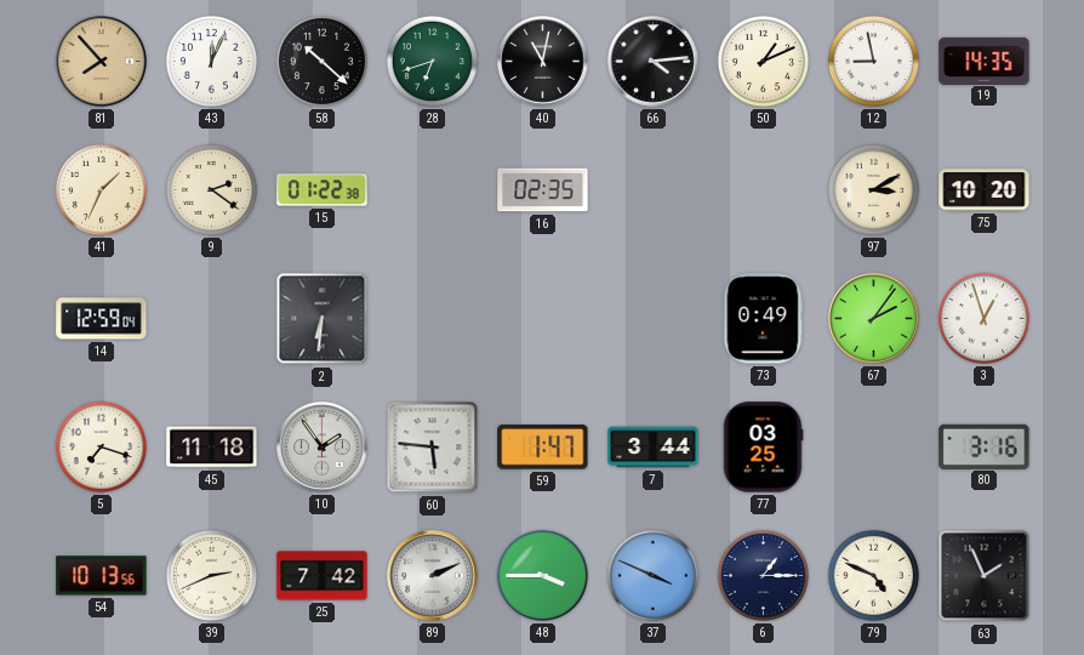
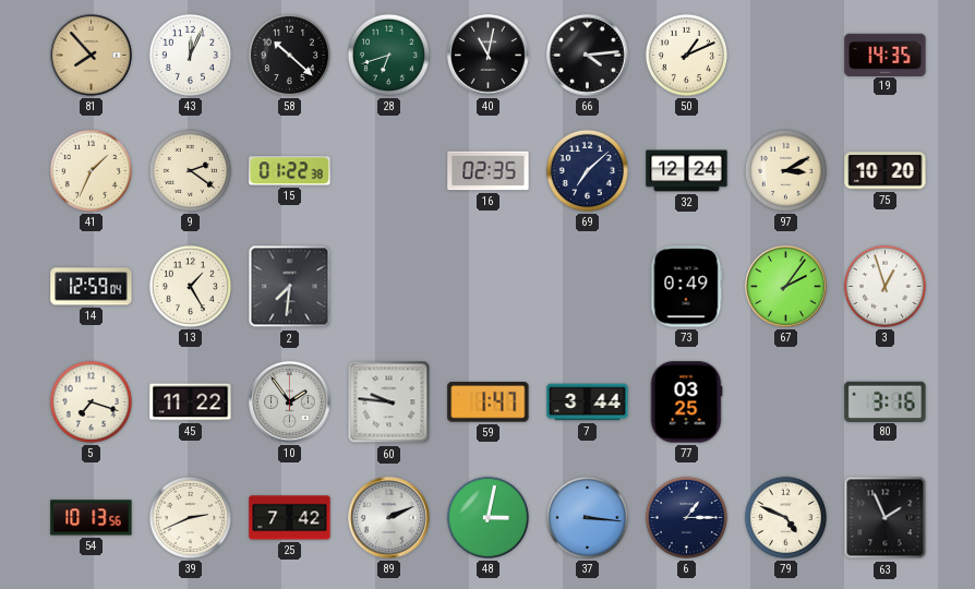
12: 8:58 -> none (873, 61)
69: none -> 7:08 (587, 170)
32: none -> 12:24 (687, 171)
13: none -> 1:25 (190, 286)
2: 6:31 -> 7:31 (290, 287)
45: 11:18 -> 11:22 (191, 402)
60: 5:46 -> 9:46 (389, 402)
48: 3:45 -> 3:02 (487, 517)
37: 3:49 -> 3:16 (587, 517)
